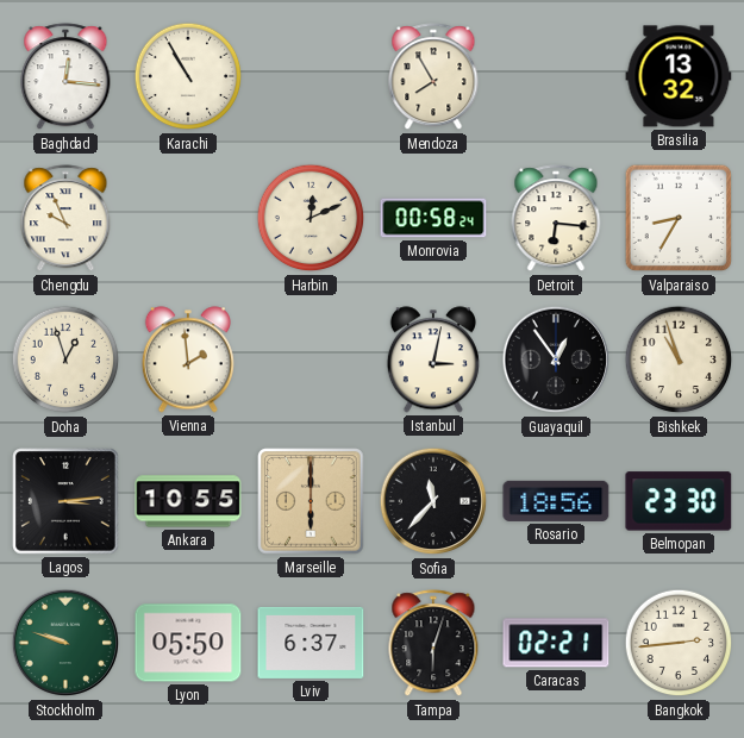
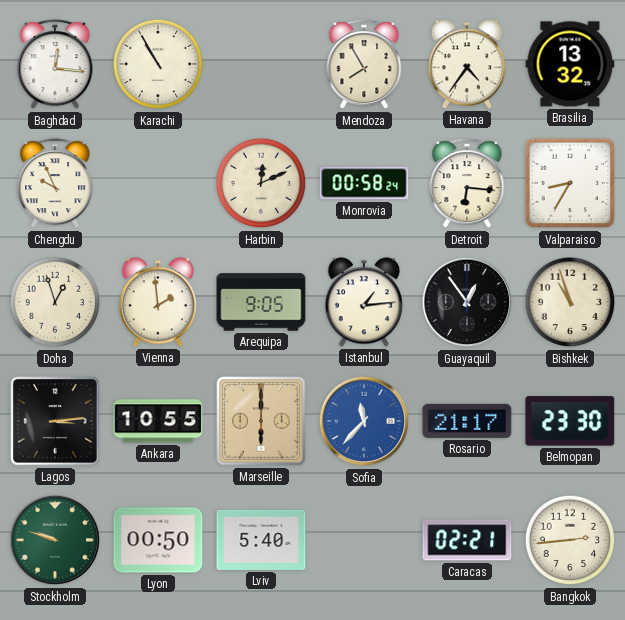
Havana: none -> 4:36 (467, 64)
Arequipa: none -> 9:05 (261, 302)
Istanbul: 3:02 -> 1:14 (364, 302)
Sofia dial: black -> blue (364, 421)
Rosario: 18:56 -> 21:17 (467, 421)
Lyon: 05:50 -> 00:50 (158, 540)
Lviv: 6:37 -> 5:40 (261, 540)
Tampa: 6:03 -> none (433, 644)
